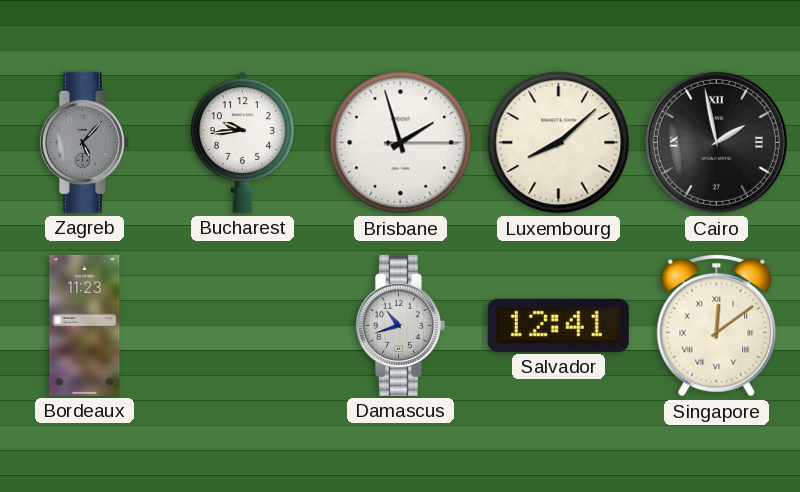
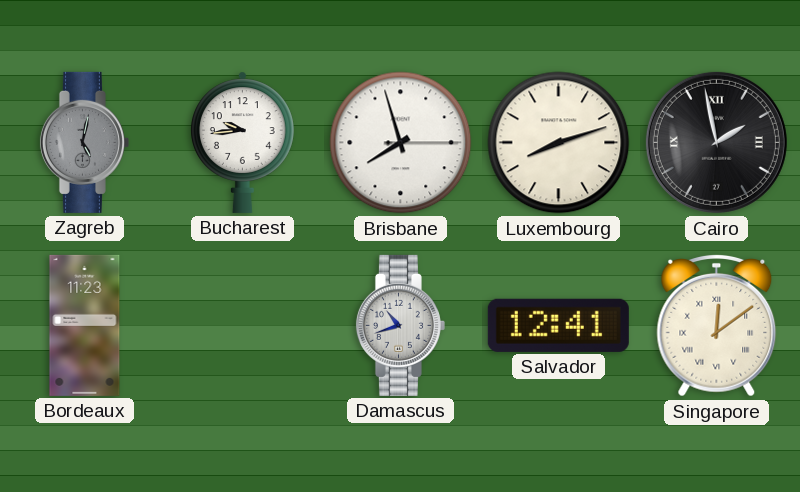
Zagreb: 5:07 -> 5:02 (84, 142)
Brisbane: 1:57 -> 7:57 (401, 143)
Luxembourg: 8:08 -> 8:12 (559, 143)
